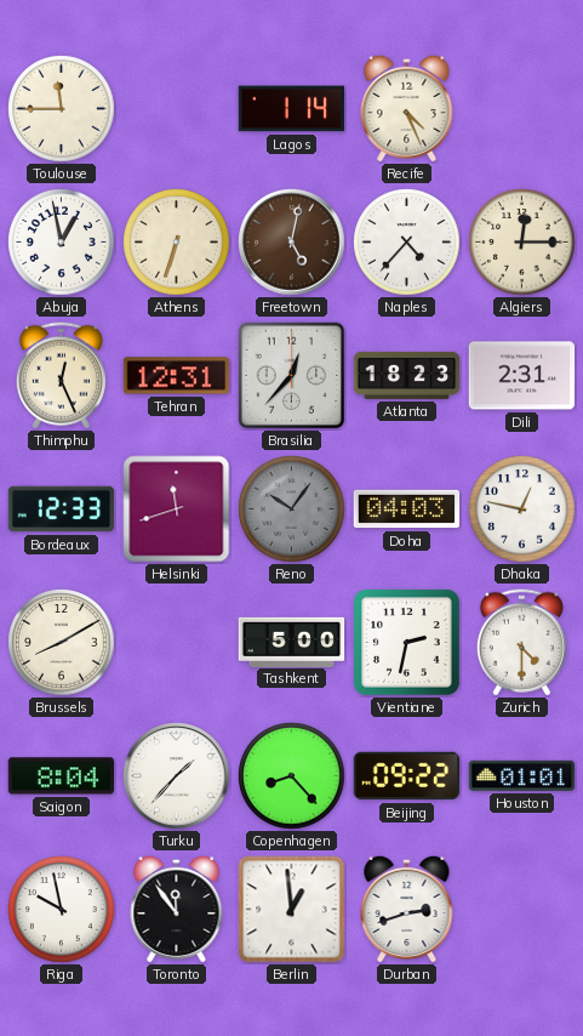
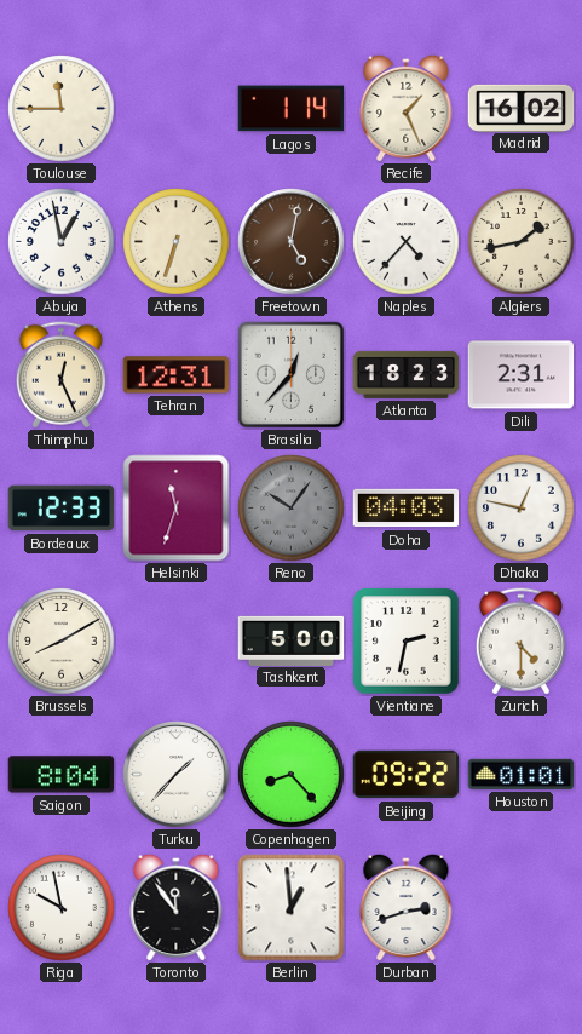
Recife: 4:26 -> 1:26 (407, 108)
Madrid: none -> 16:02 (522, 108)
Algiers: 12:15 -> 1:43 (522, 242)
Helsinki: 11:42 -> 11:33 (177, 509)
